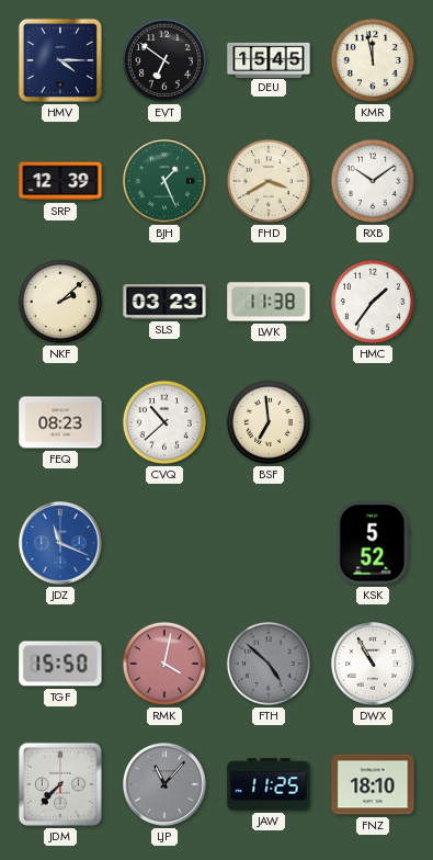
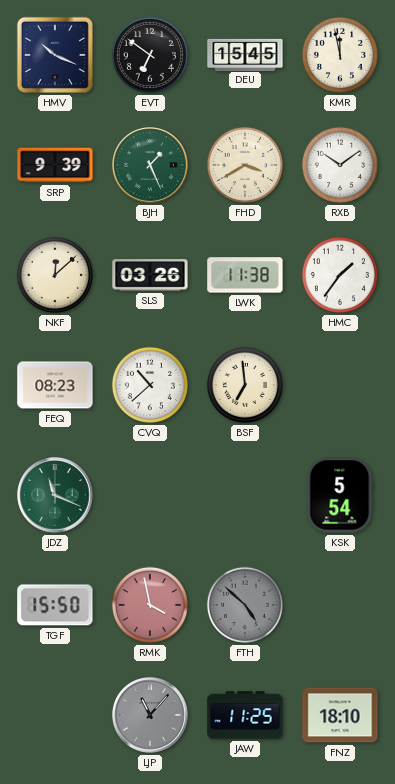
HMV: 4:15 -> 10:19 (55, 55)
SRP: 12:39 -> 9:39 (55, 165)
NKF: 2:08 -> 12:08 (55, 275)
SLS: 03:23 -> 03:26 (150, 275)
JDZ dial: blue -> green (55, 495)
KSK: 5:52 -> 5:54 (340, 495)
RMK: 4:02 -> 3:58 (150, 605)
DWX: 10:55 -> none (373, 664)
JDM: 7:37 -> none (60, 784)
